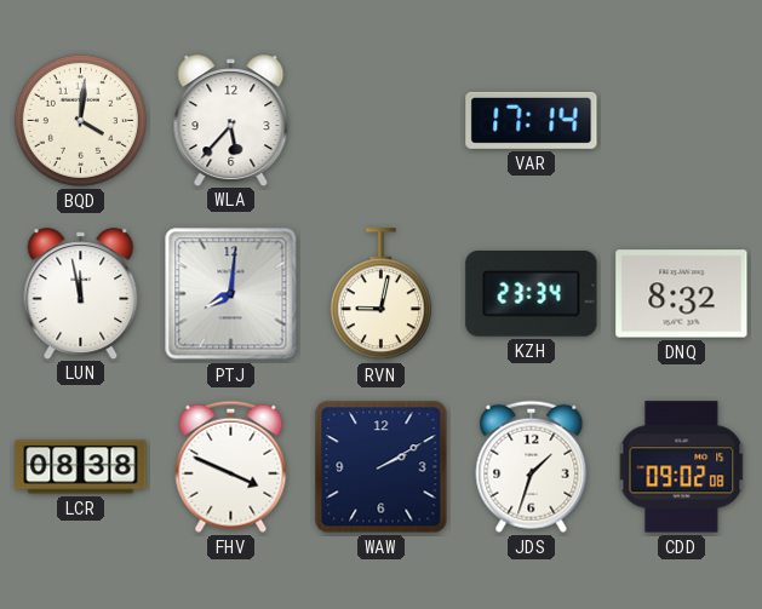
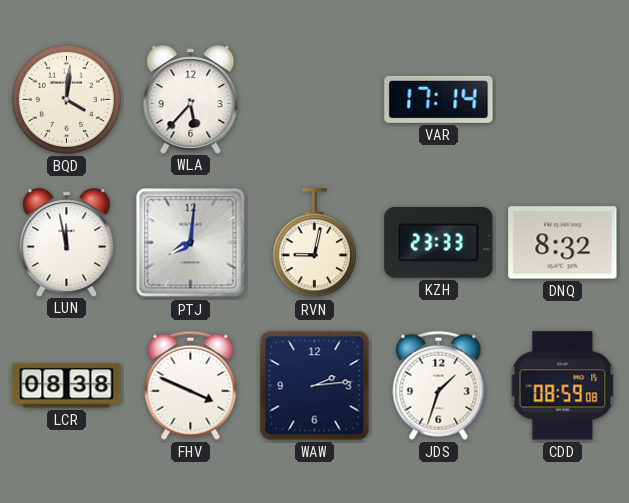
KZH: 23:34 -> 23:33 (439, 243)
WAW: 2:10 -> 2:14 (315, 386)
CDD: 09:02 -> 08:59 (563, 386)
